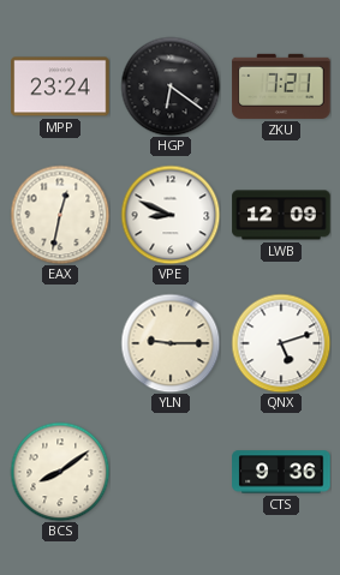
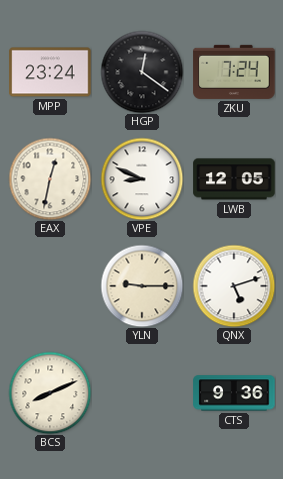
HGP: 6:21 -> 12:21 (142, 72)
ZKU: 7:21 -> 7:24 (234, 72)
LWB: 12:09 -> 12:05 (234, 179)
BCS: 8:09 -> 8:11 (50, 393)
